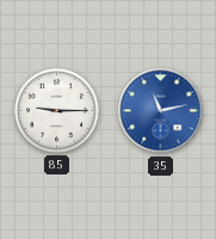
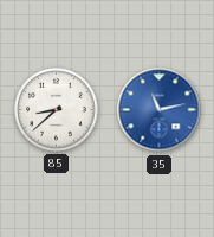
85: 9:15 -> 8:38 (57, 110)
